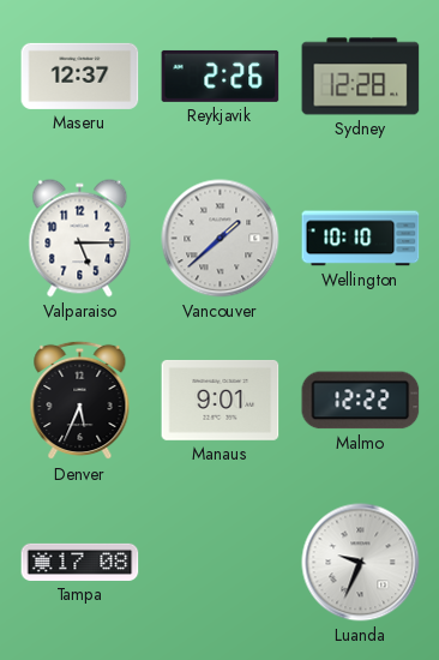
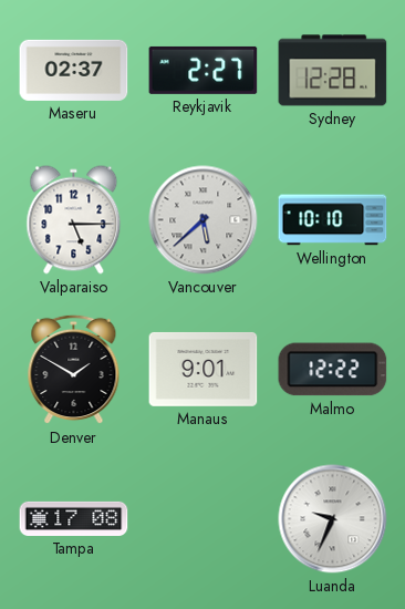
Maseru: 12:37 -> 02:37 (74, 70)
Reykjavik: 2:26 -> 2:27 (204, 70)
Vancouver: 1:38 -> 5:38 (204, 220)
Denver: 5:34 -> 1:50 (74, 370)
